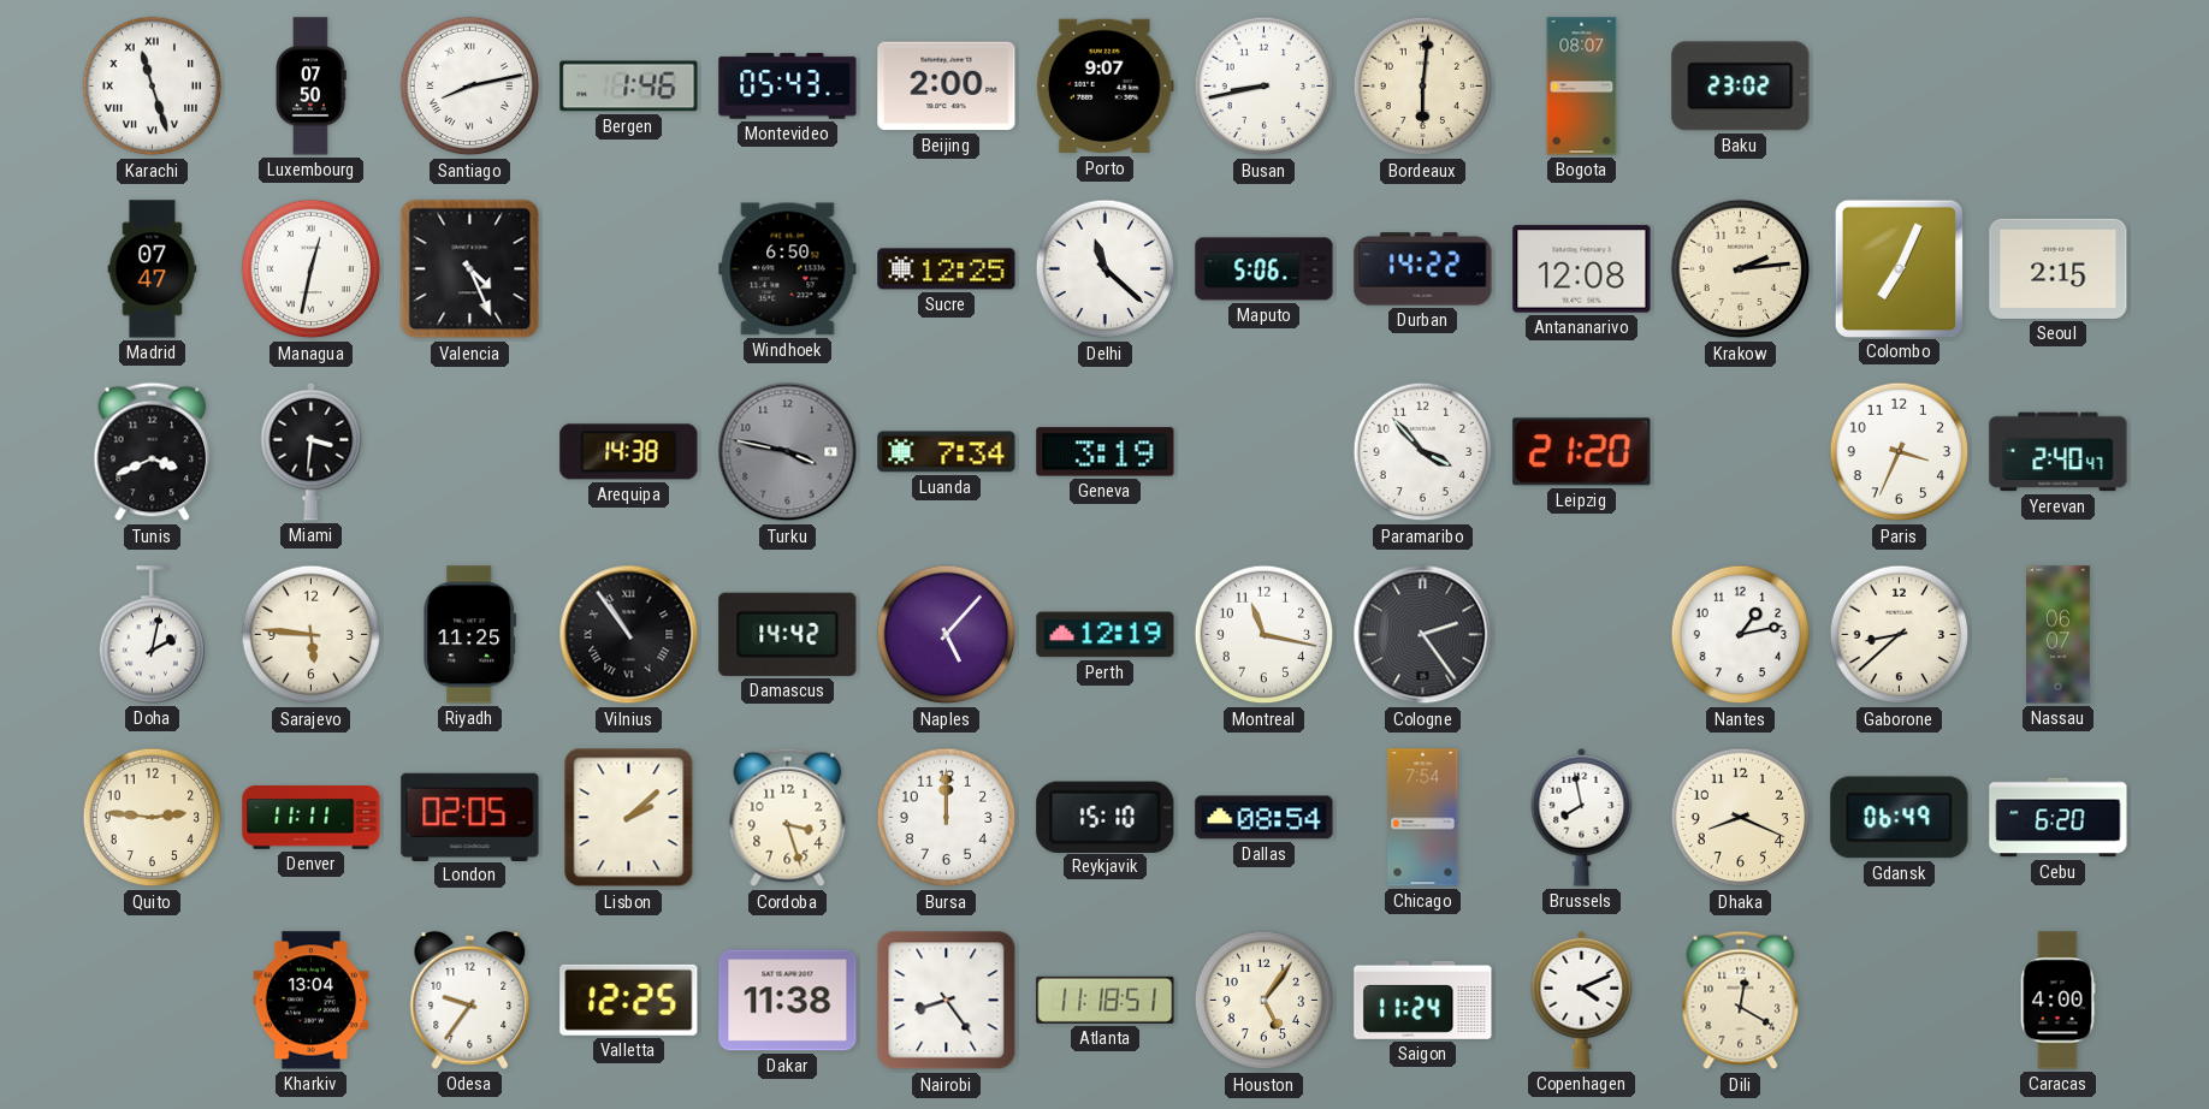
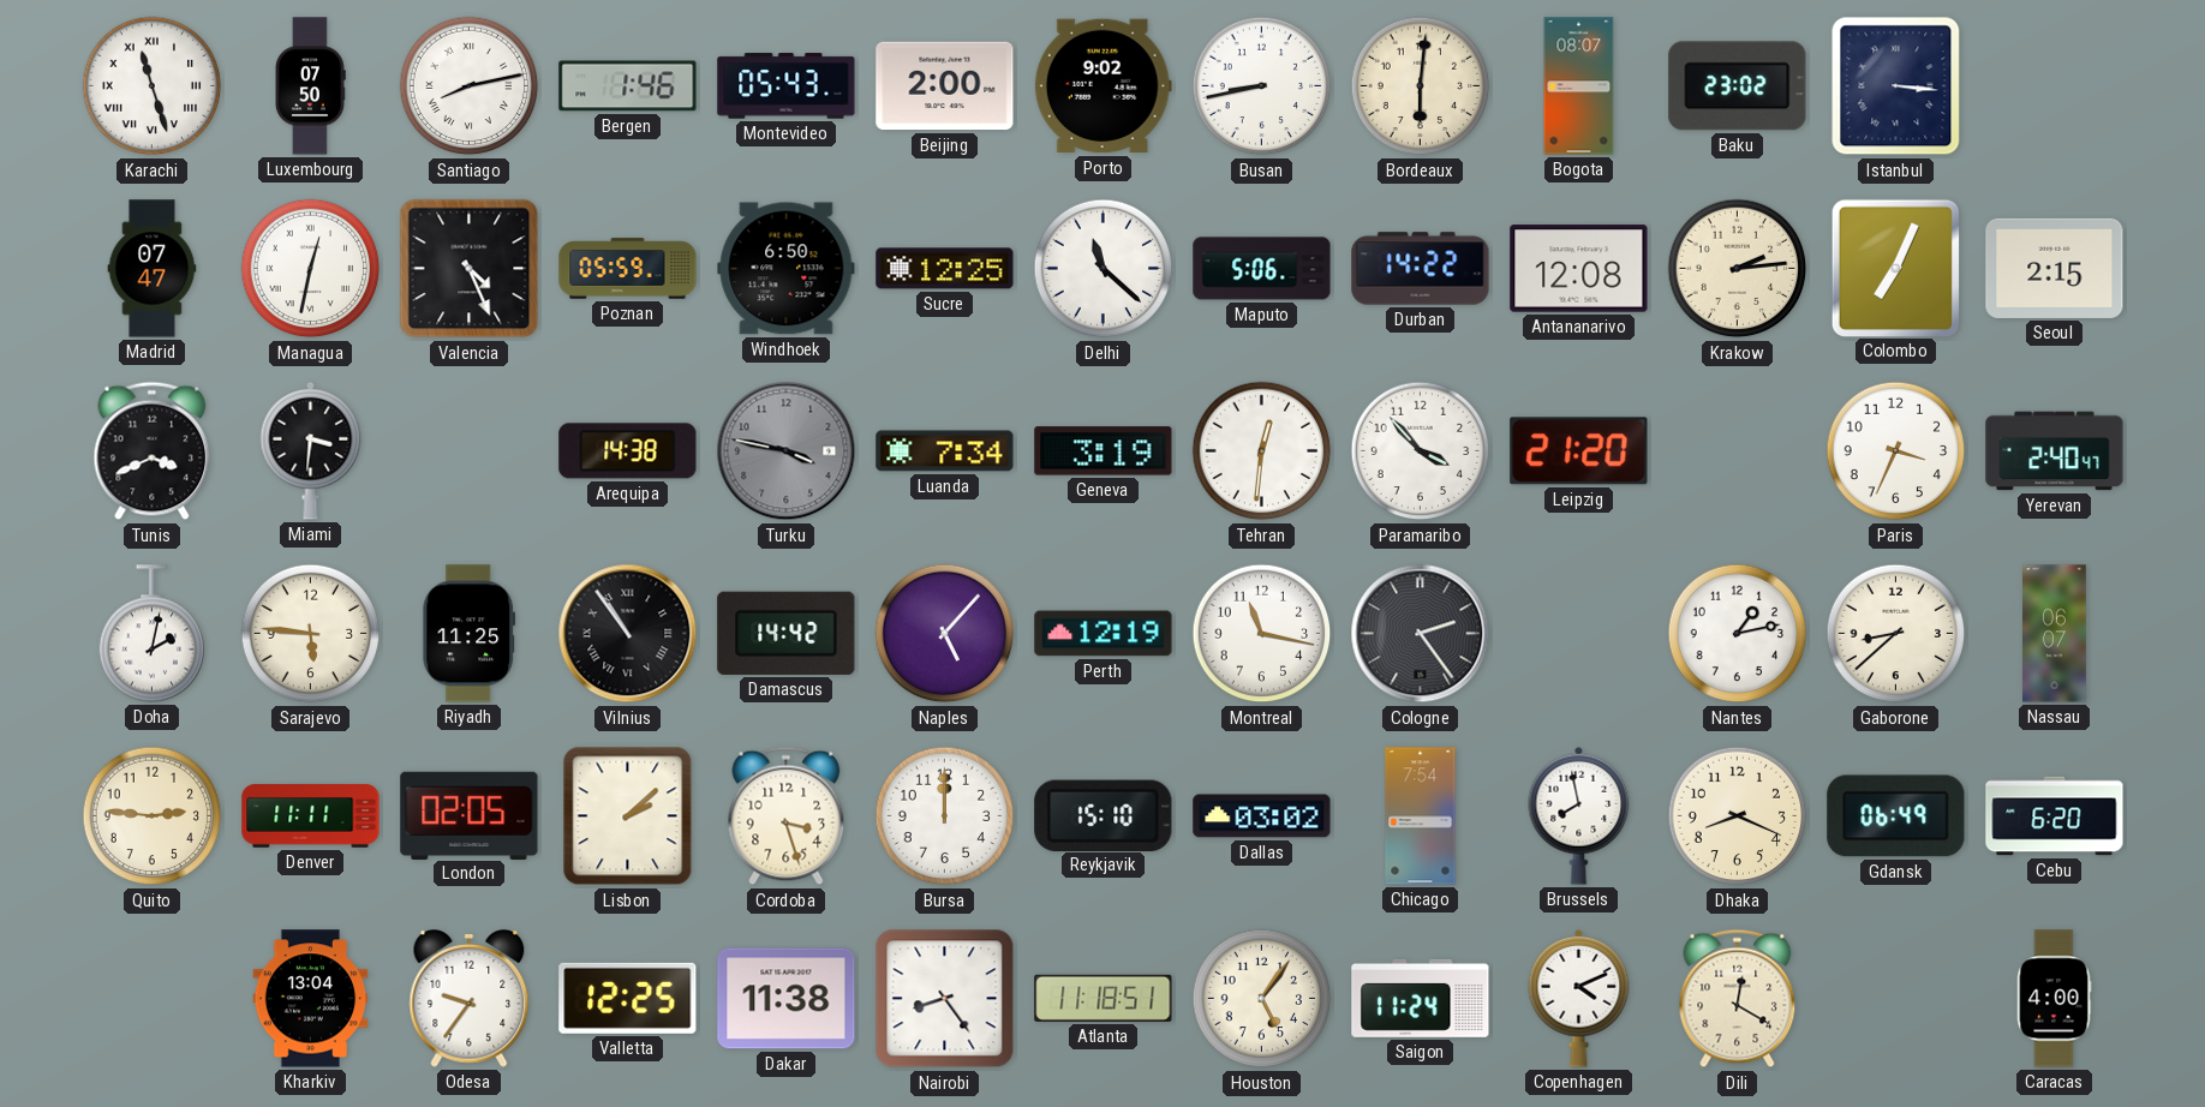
Porto: 9:07 -> 9:02 (1102, 86)
Istanbul: none -> 3:16 (1896, 86)
Poznan: none -> 05:59 (628, 269)
Tehran: none -> 12:31 (1262, 451)
Dallas: 08:54 -> 03:02 (1262, 816)
